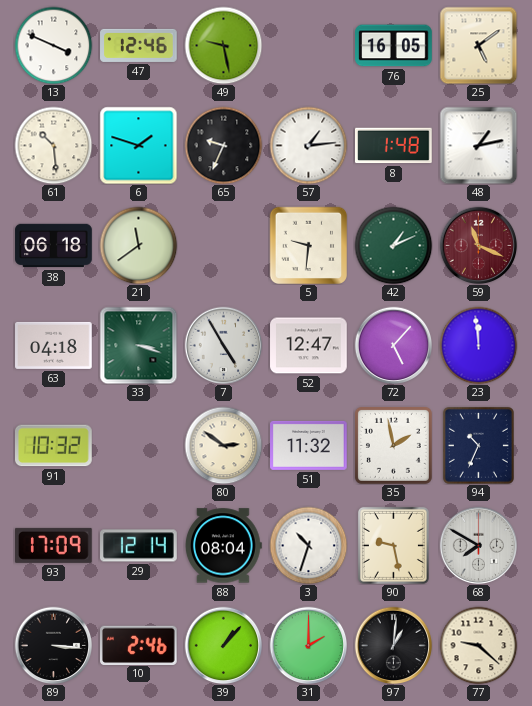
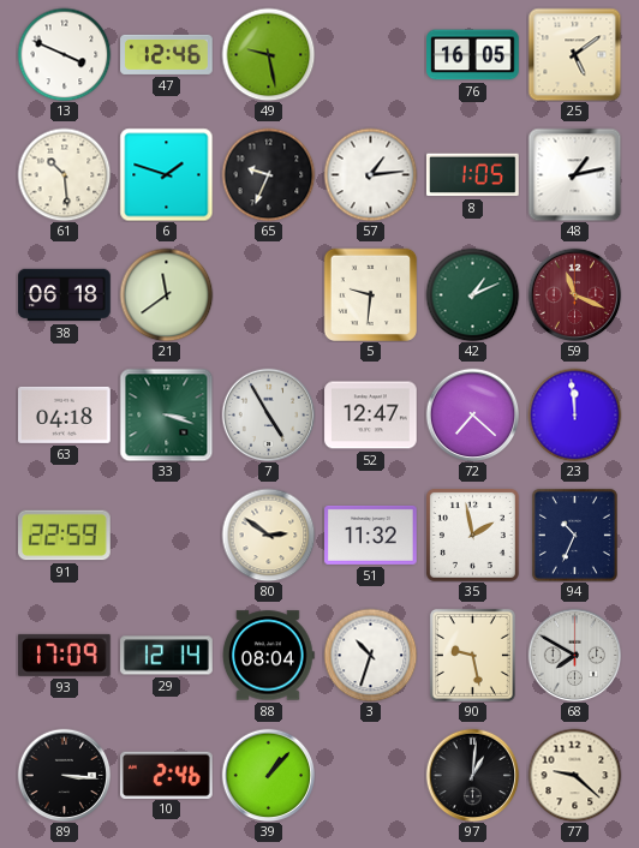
8: 1:48 -> 1:05 (473, 175)
72: 5:07 -> 7:22 (472, 414)
91: 10:32 -> 22:59 (65, 536)
31: 2:00 -> none (308, 645)
